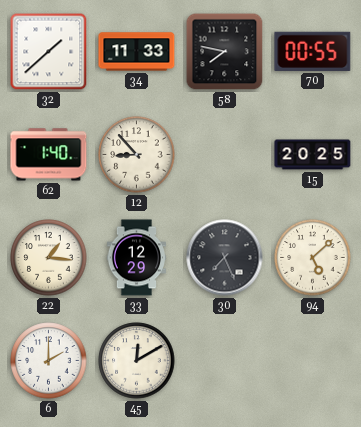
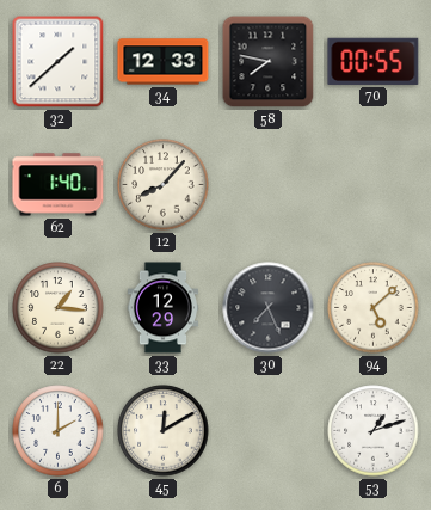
34: 11:33 -> 12:33 (164, 62)
12: 8:53 -> 8:07 (164, 185)
15: 20:25 -> none (313, 155)
53: none -> 1:12 (374, 431)
